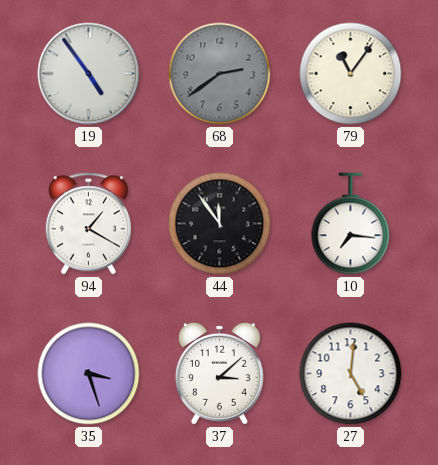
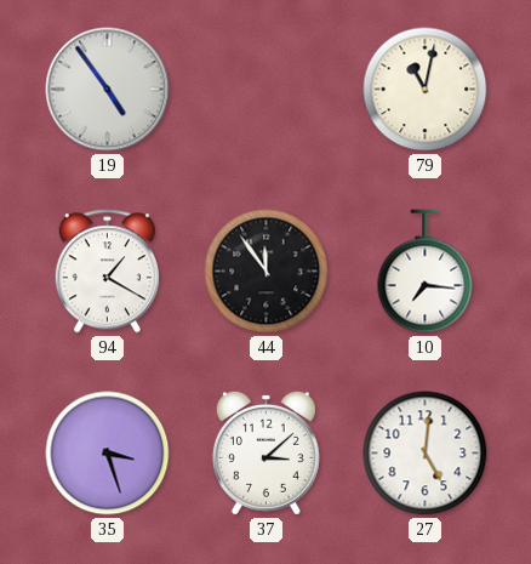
68: 2:39 -> none (220, 74)
79: 11:06 -> 11:02 (426, 90)
